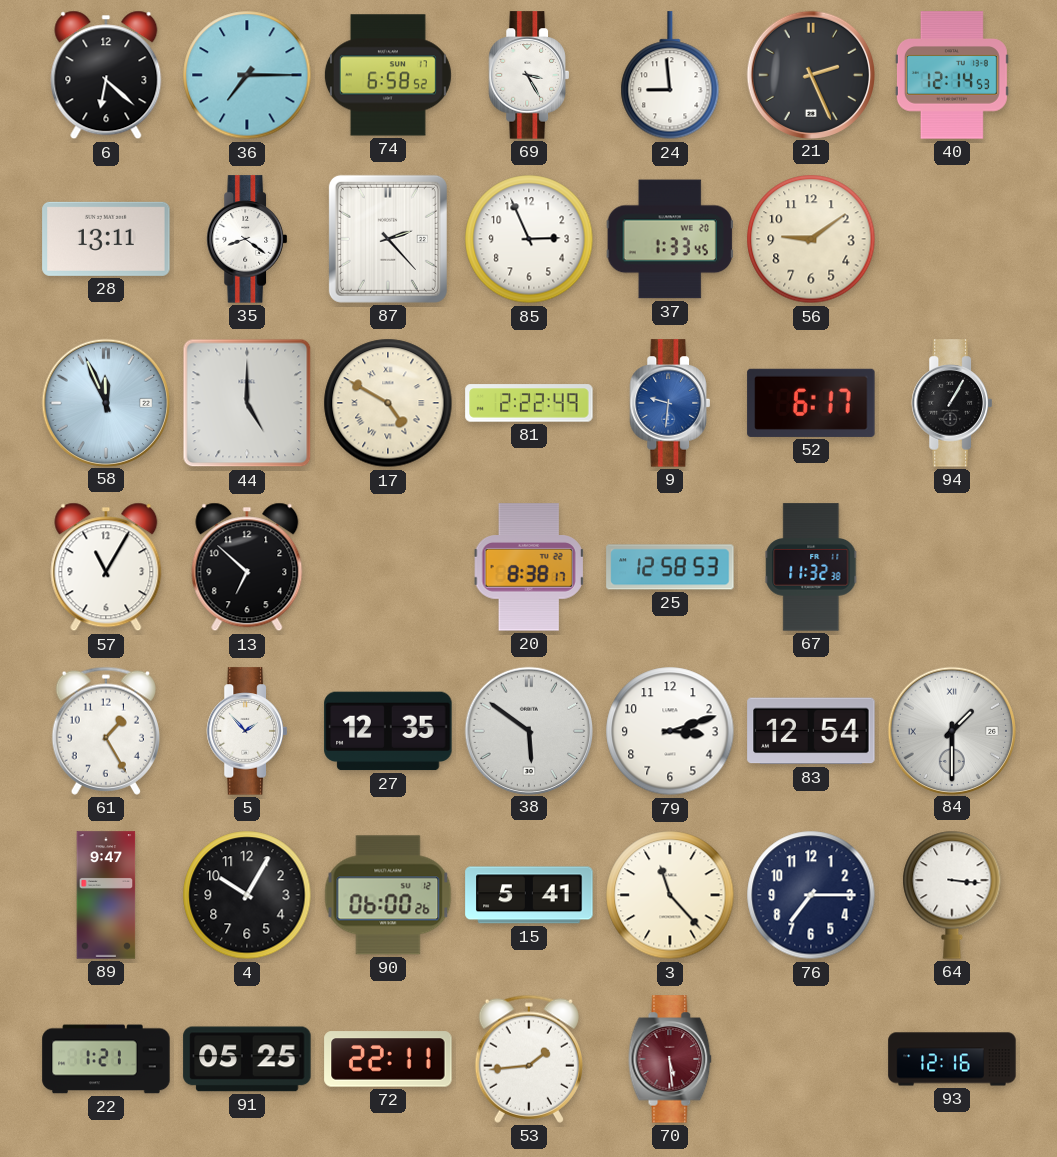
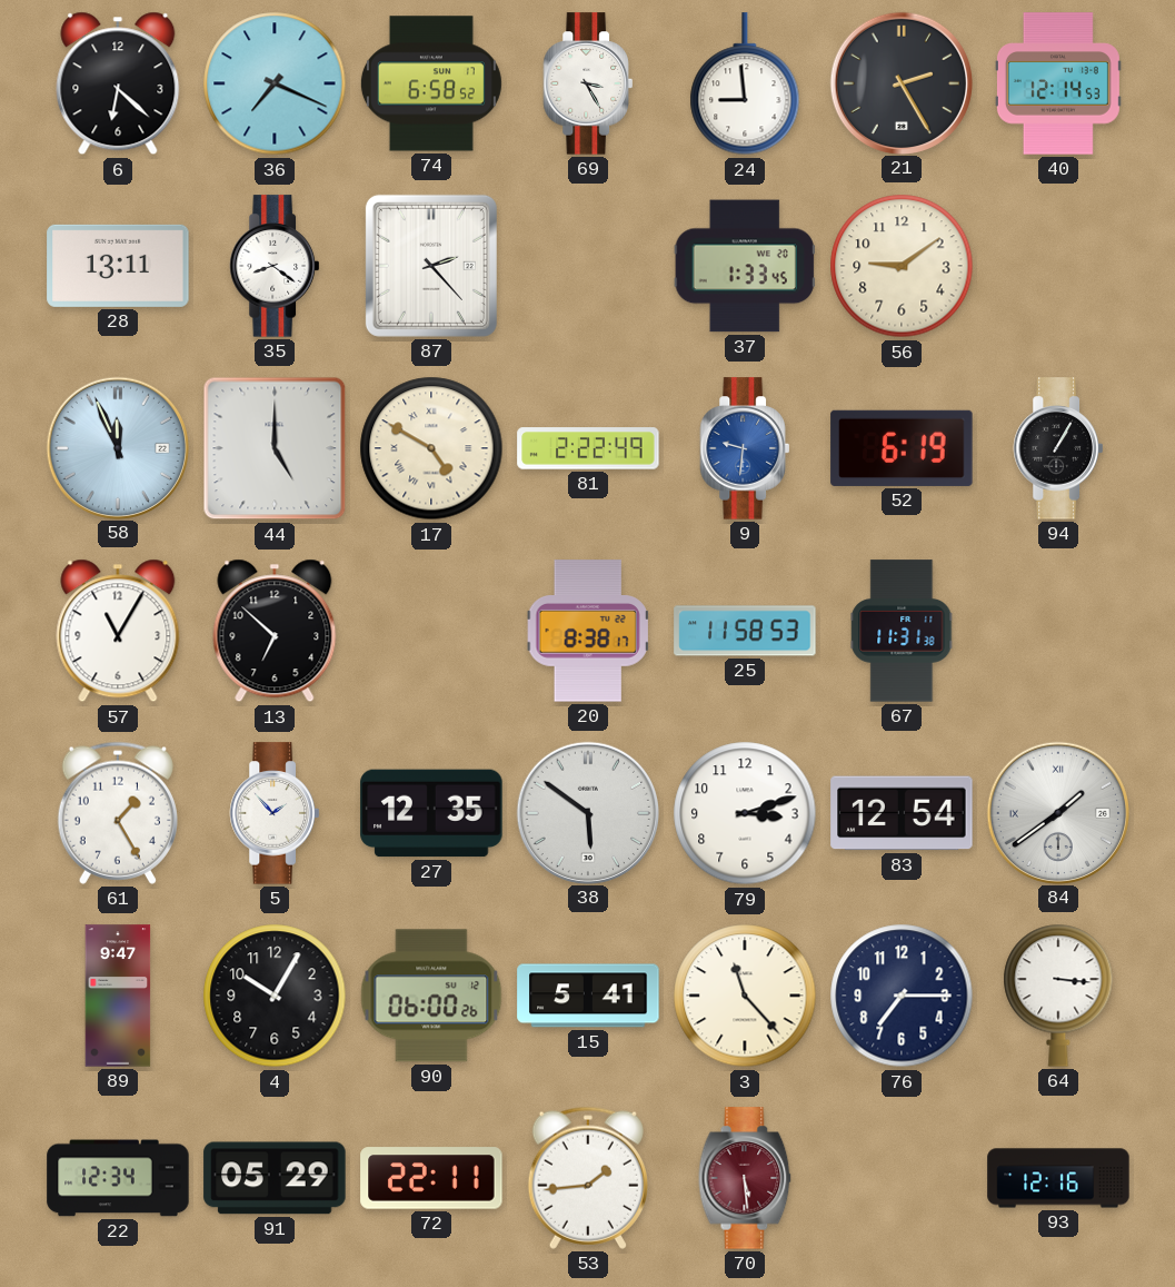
36: 7:15 -> 7:19 (275, 83)
21: 2:26 -> 2:25 (900, 82)
85: 2:56 -> none (529, 239)
52: 6:17 -> 6:19 (902, 448)
25: 12:58 -> 11:58 (745, 631)
67: 11:32 -> 11:31 (902, 631)
84: 1:30 -> 1:39 (1057, 812)
22: 1:21 -> 12:34 (118, 1178)
91: 05:25 -> 05:29 (275, 1178)
